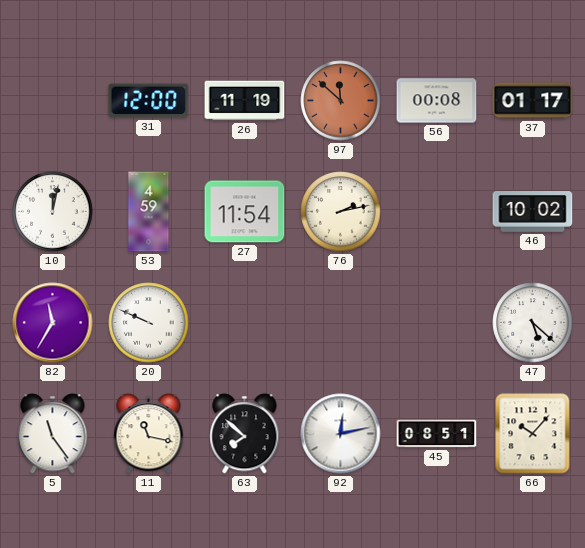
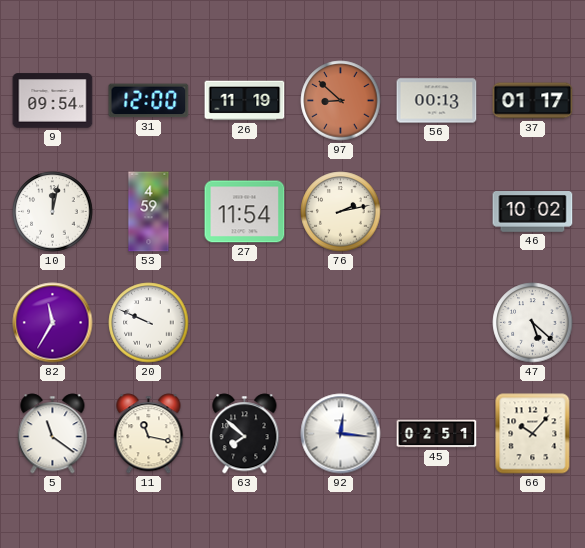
9: none -> 09:54 (53, 101)
97: 11:52 -> 8:52 (341, 101)
56: 00:08 -> 00:13 (437, 101)
5: 11:24 -> 11:21 (53, 434)
92: 12:13 -> 12:16 (341, 434)
45: 08:51 -> 02:51 (437, 434)
